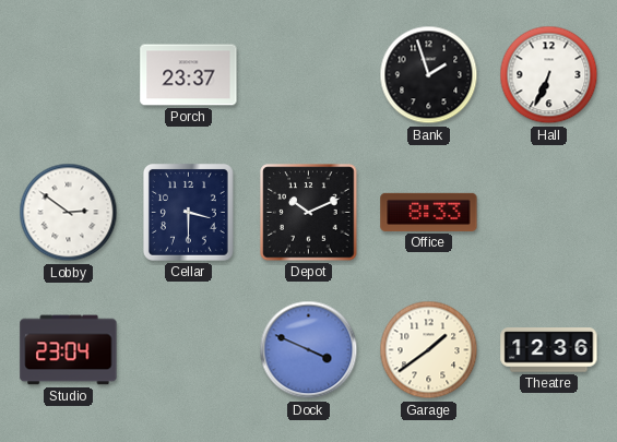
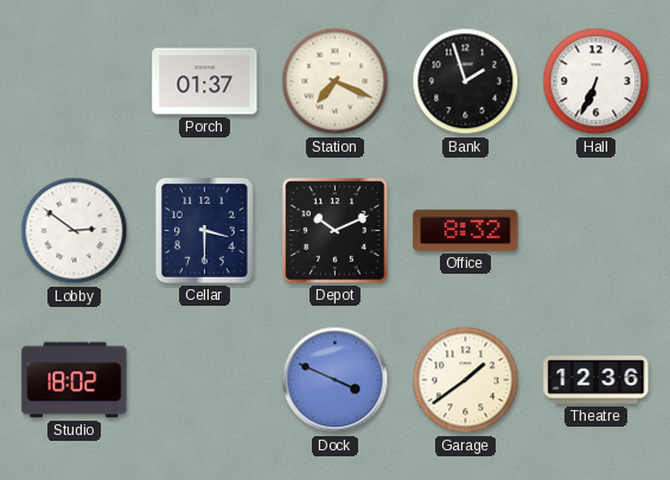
Porch: 23:37 -> 01:37 (205, 82)
Station: none -> 7:19 (336, 82)
Office: 8:33 -> 8:32 (466, 230)
Studio: 23:04 -> 18:02 (75, 380)
